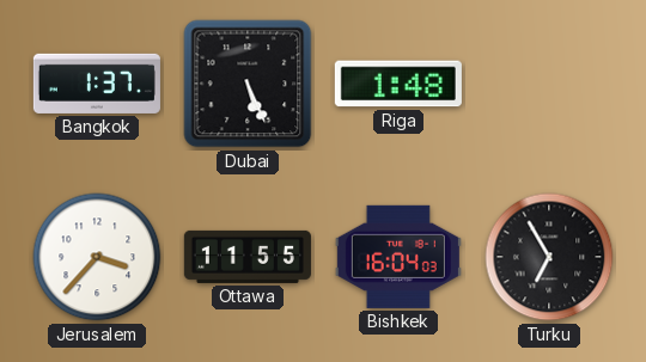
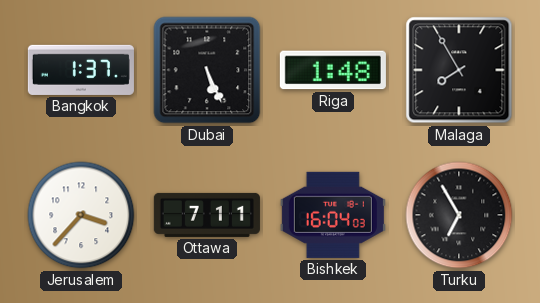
Malaga: none -> 7:55 (459, 70)
Ottawa: 11:55 -> 7:11 (207, 215)
